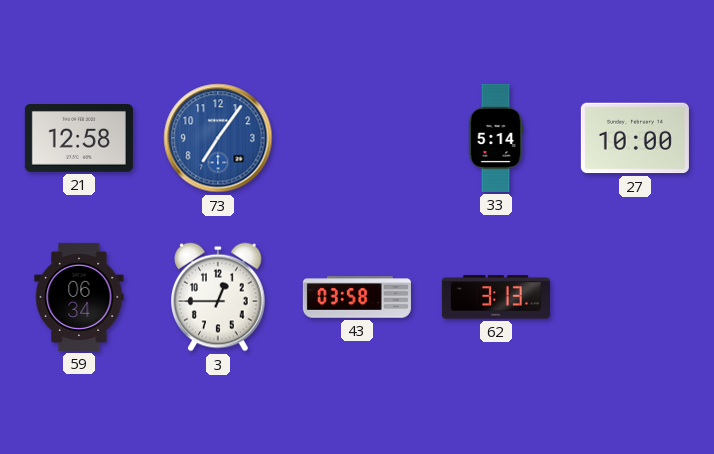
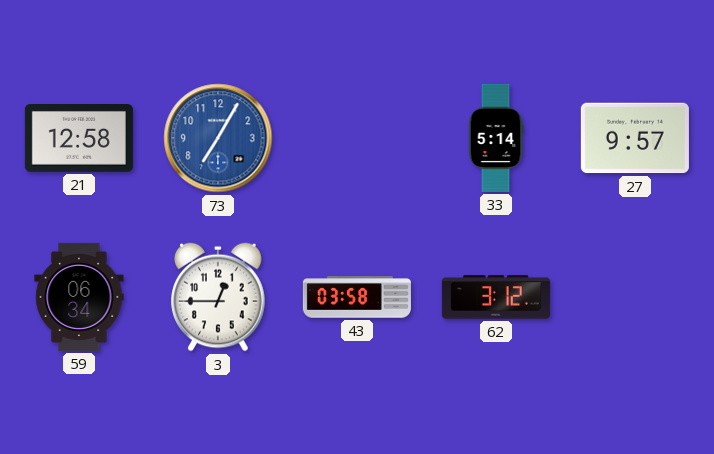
73: 7:06 -> 7:05 (218, 138)
27: 10:00 -> 9:57 (635, 138)
62: 3:13 -> 3:12 (496, 297)
